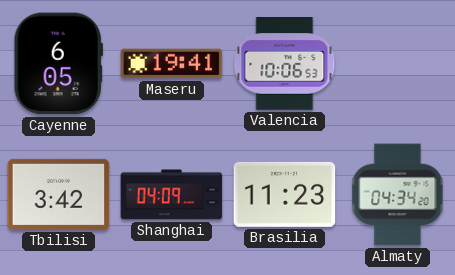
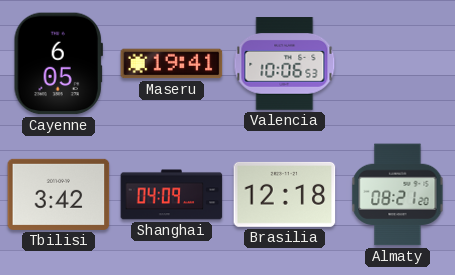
Brasilia: 11:23 -> 12:18 (285, 194)
Almaty: 04:34 -> 08:21 (398, 195)
